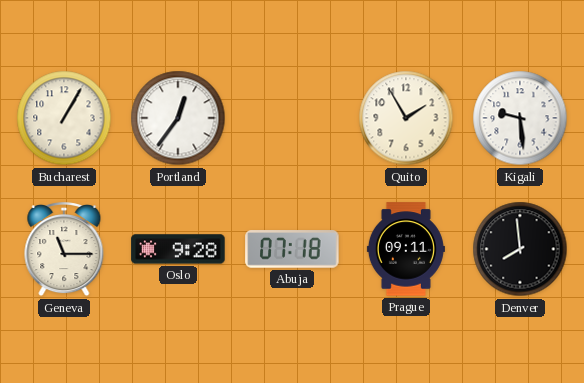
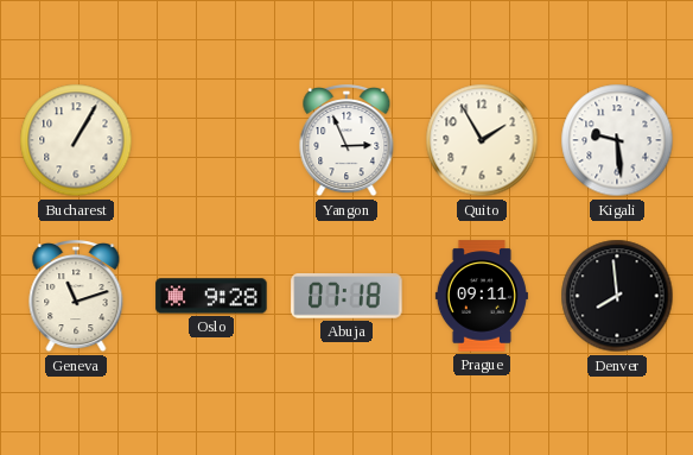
Portland: 12:36 -> none (178, 118)
Yangon: none -> 2:56 (346, 141)
Geneva: 11:15 -> 11:12 (76, 297)
